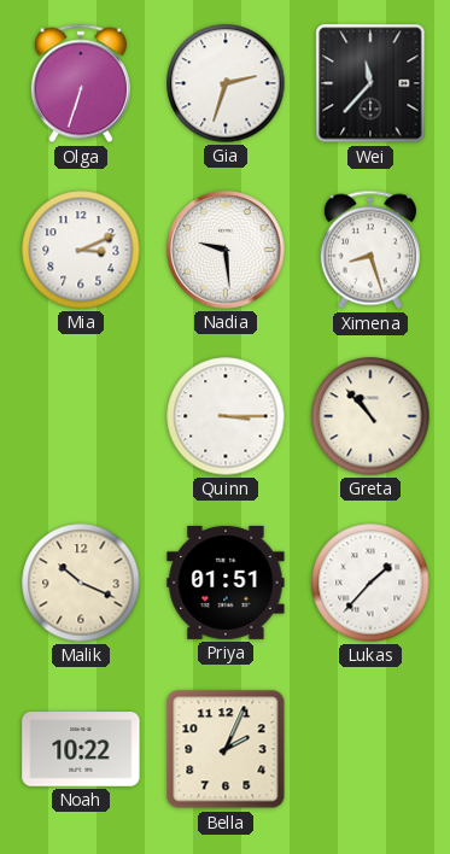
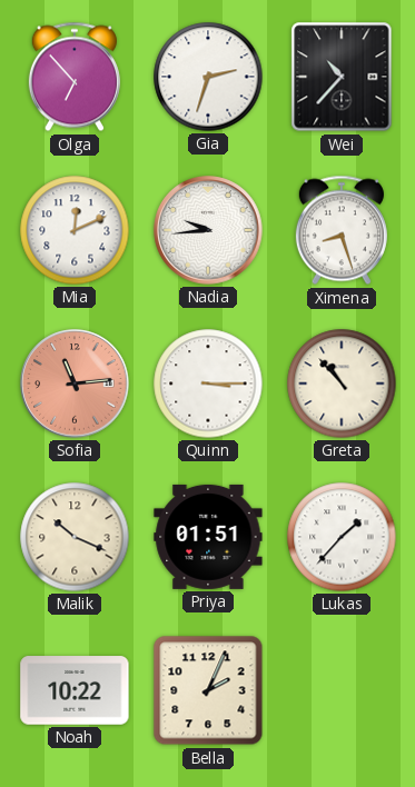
Olga: 6:33 -> 6:53 (75, 77)
Wei: 11:37 -> 10:37 (342, 77)
Mia: 3:11 -> 12:11 (75, 230)
Nadia: 9:29 -> 9:44 (208, 230)
Sofia: none -> 11:14 (75, 383)
